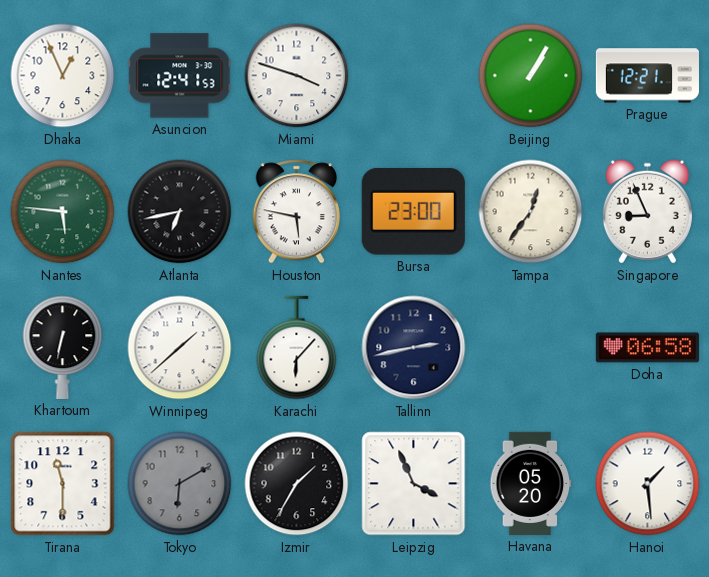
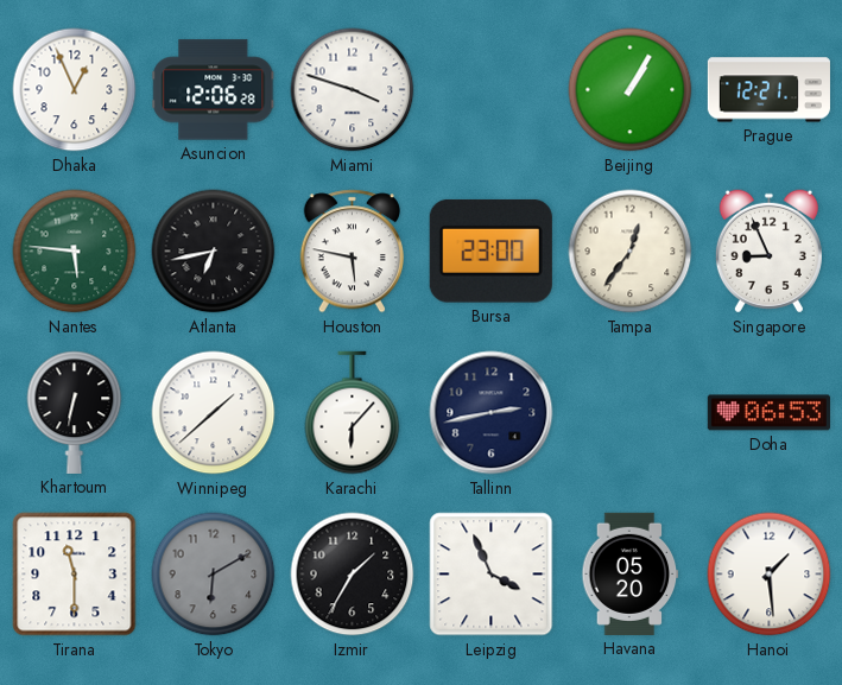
Asuncion: 12:41 -> 12:06 (214, 90)
Doha: 06:58 -> 06:53 (768, 413)
